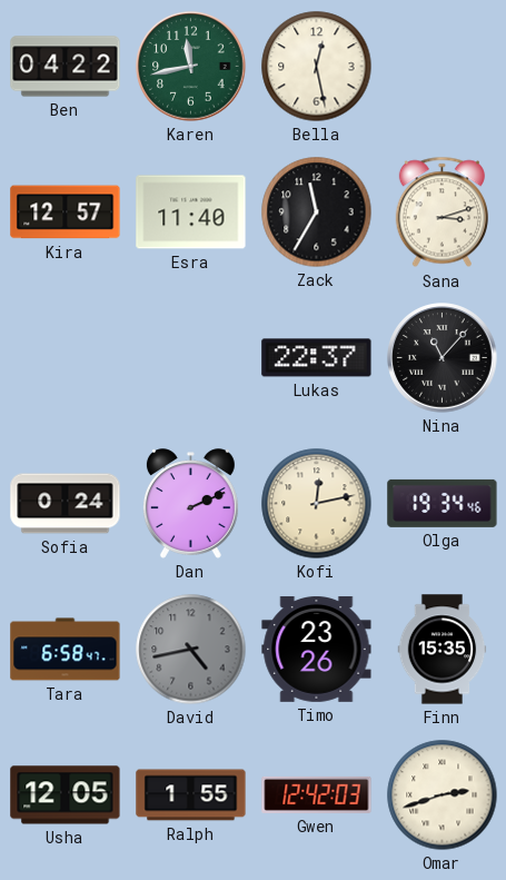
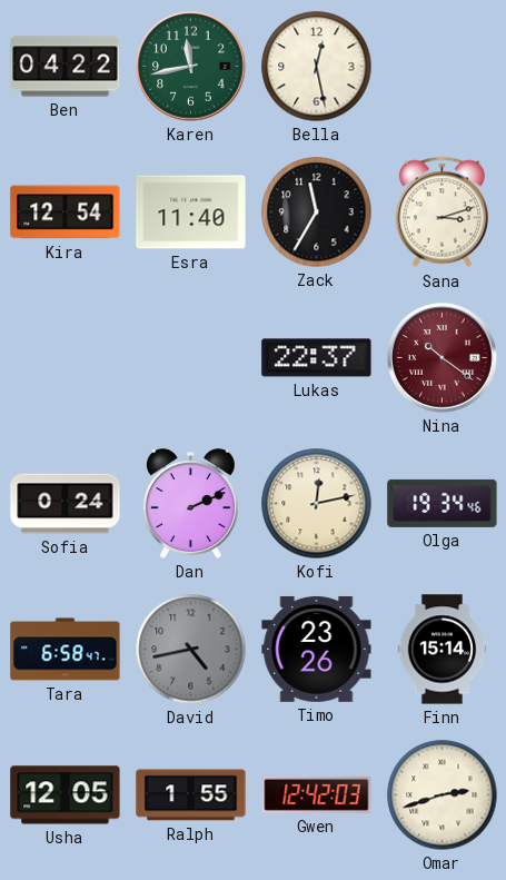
Kira: 12:57 -> 12:54 (66, 212)
Nina: 11:07 -> 10:21 (443, 358)
Nina dial: black -> burgundy (443, 358)
Finn: 15:35 -> 15:14 (443, 650)
